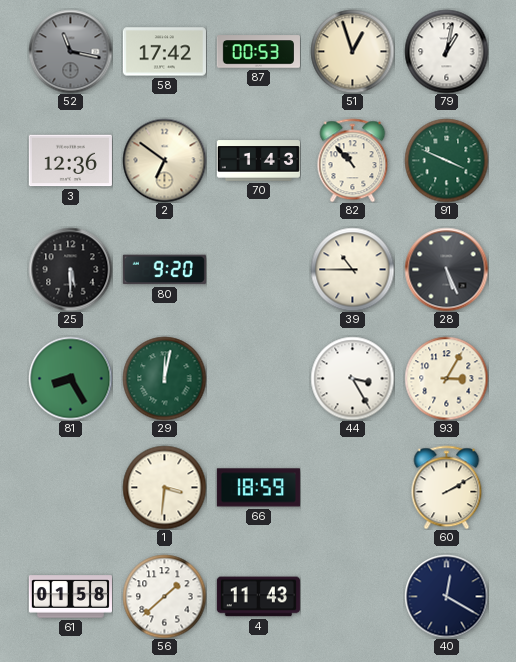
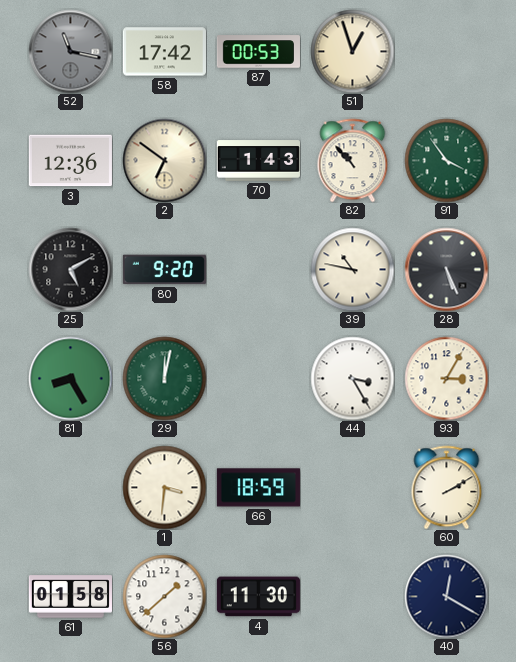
79: 1:02 -> none (446, 51)
91: 3:49 -> 3:54 (446, 160)
25: 5:30 -> 5:10 (70, 269)
39: 10:45 -> 10:47 (352, 269)
4: 11:43 -> 11:30 (258, 597)
